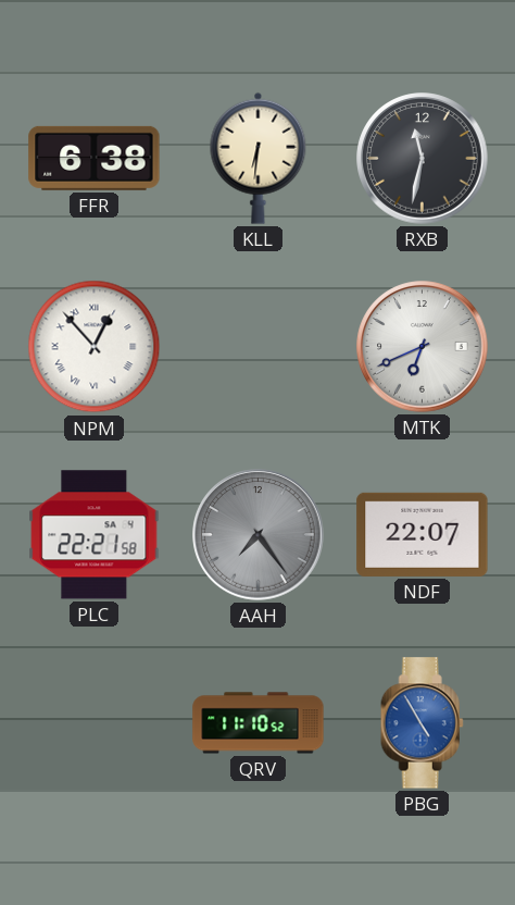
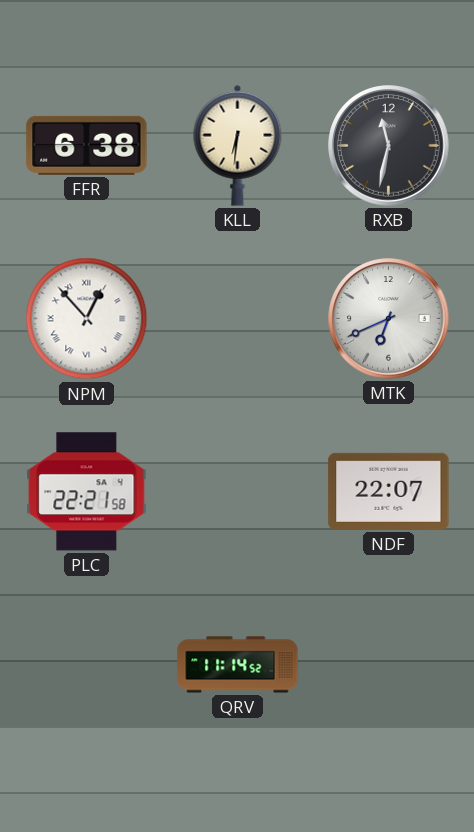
AAH: 7:24 -> none (259, 535)
QRV: 11:10 -> 11:14 (238, 665)
PBG: 4:55 -> none (422, 723)
